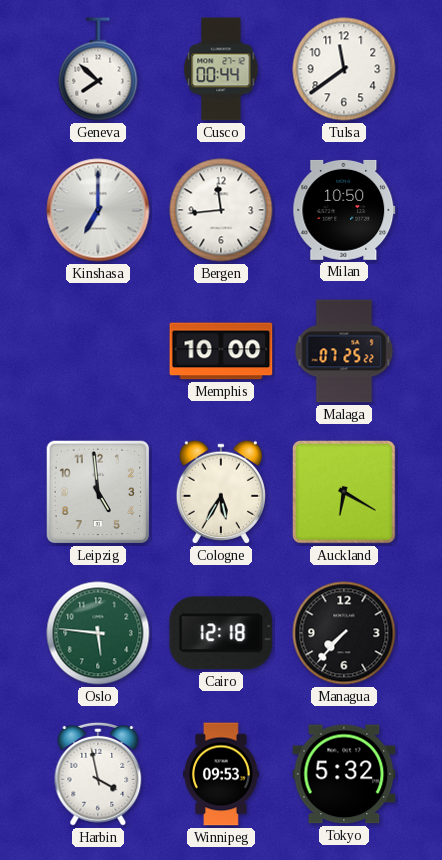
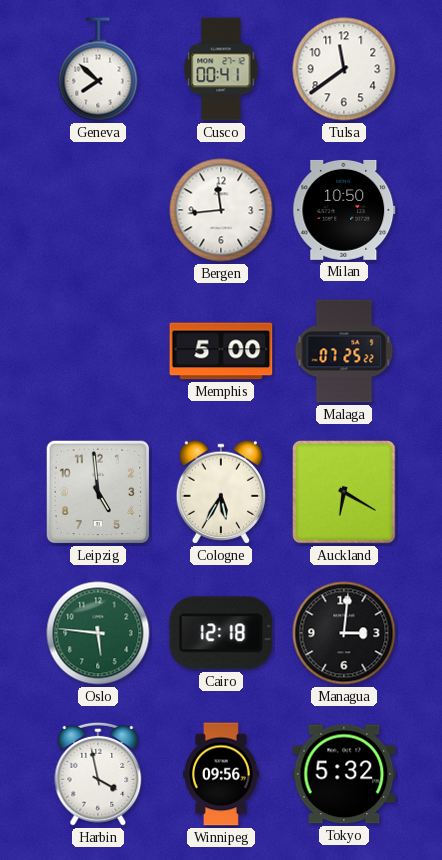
Cusco: 00:44 -> 00:41 (221, 69)
Kinshasa: 7:00 -> none (98, 210)
Memphis: 10:00 -> 5:00 (221, 351)
Managua: 7:37 -> 3:01 (344, 633)
Winnipeg: 09:53 -> 09:56 (222, 774)
